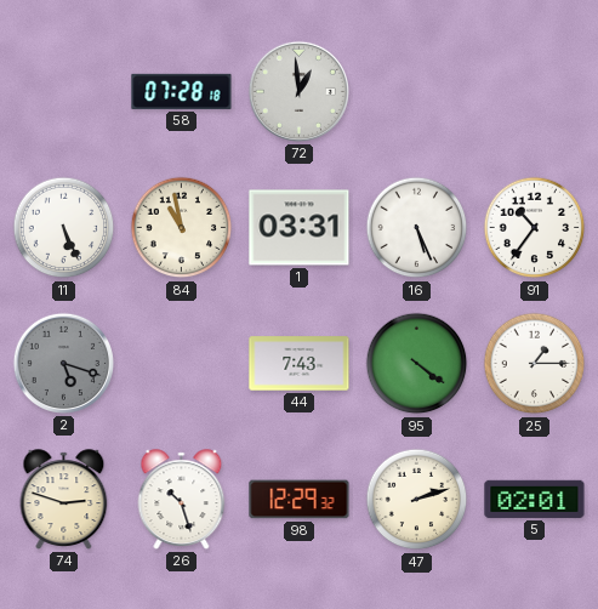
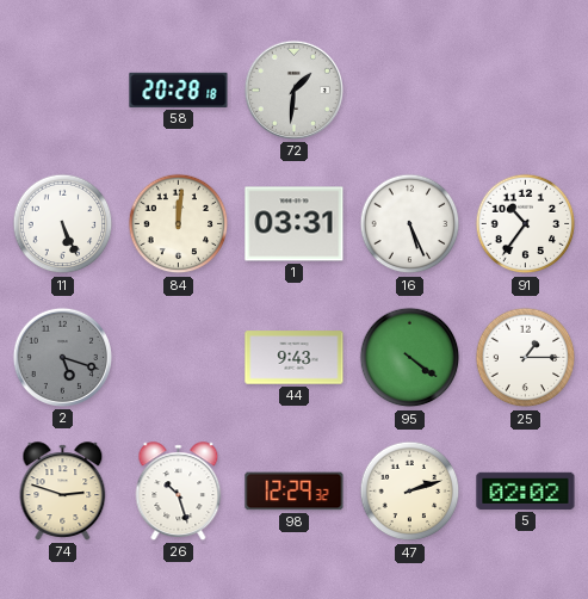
58: 07:28 -> 20:28 (179, 89)
72: 12:59 -> 1:31 (293, 89)
84: 10:58 -> 12:01 (179, 224)
44: 7:43 -> 9:43 (295, 358)
5: 02:01 -> 02:02 (526, 490)
